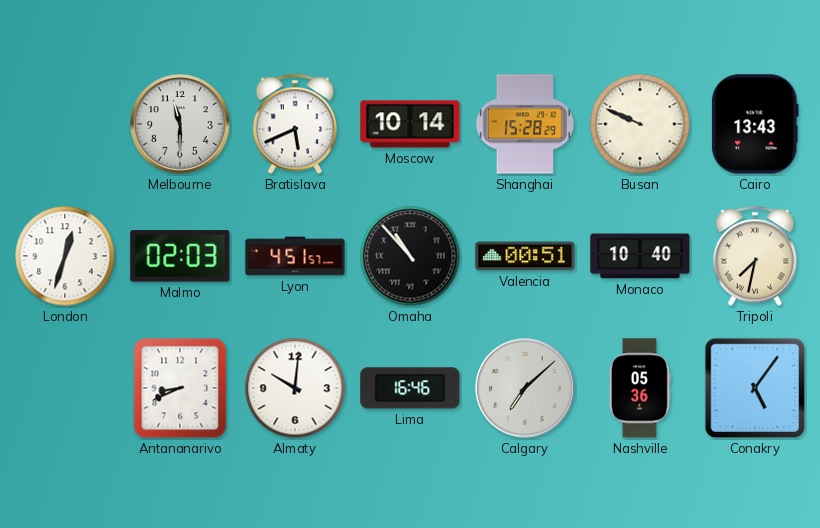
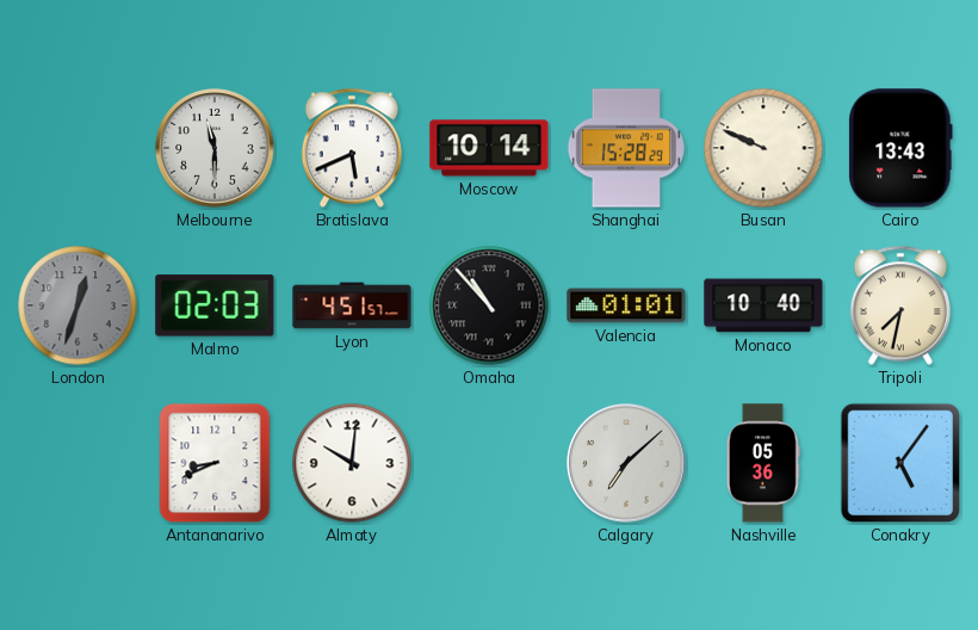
London dial: white -> grey (78, 305)
Valencia: 00:51 -> 01:01 (626, 305)
Lima: 16:46 -> none (410, 388)
